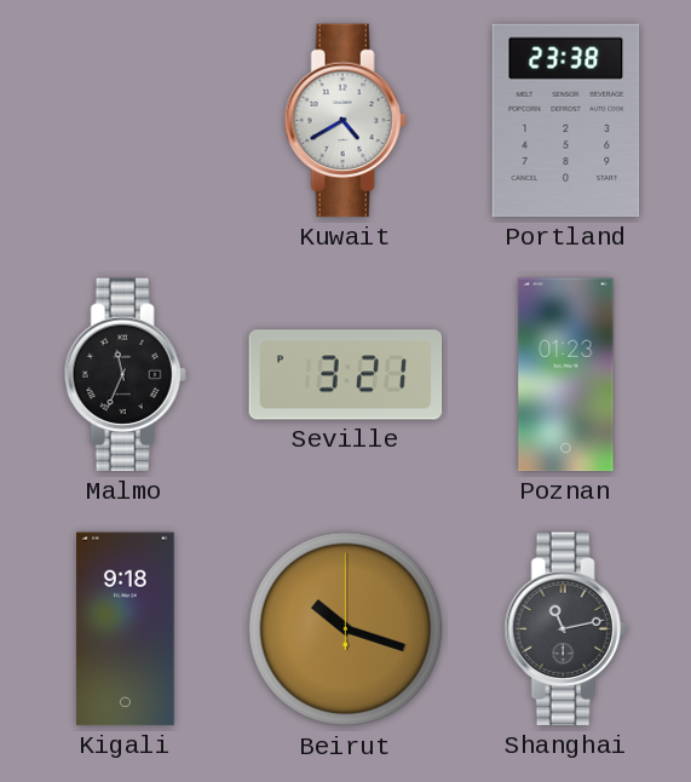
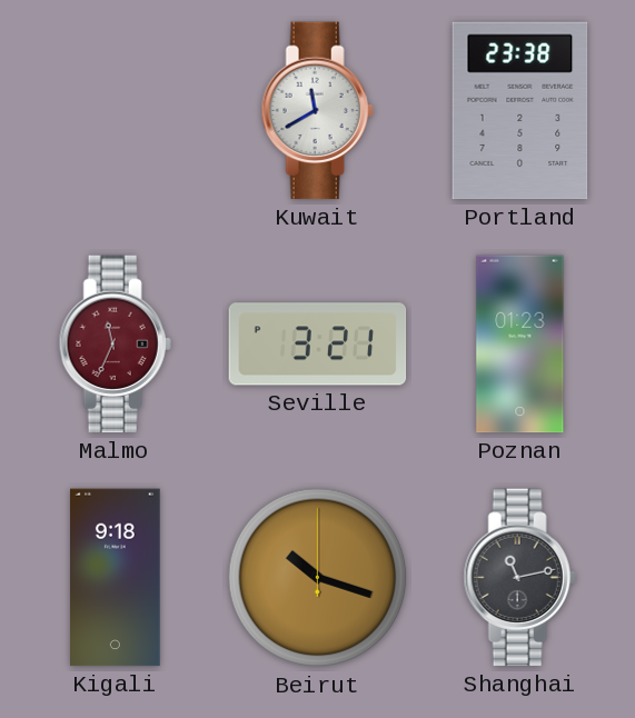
Kuwait: 4:40 -> 11:40 (317, 111)
Malmo dial: black -> burgundy (115, 345)
